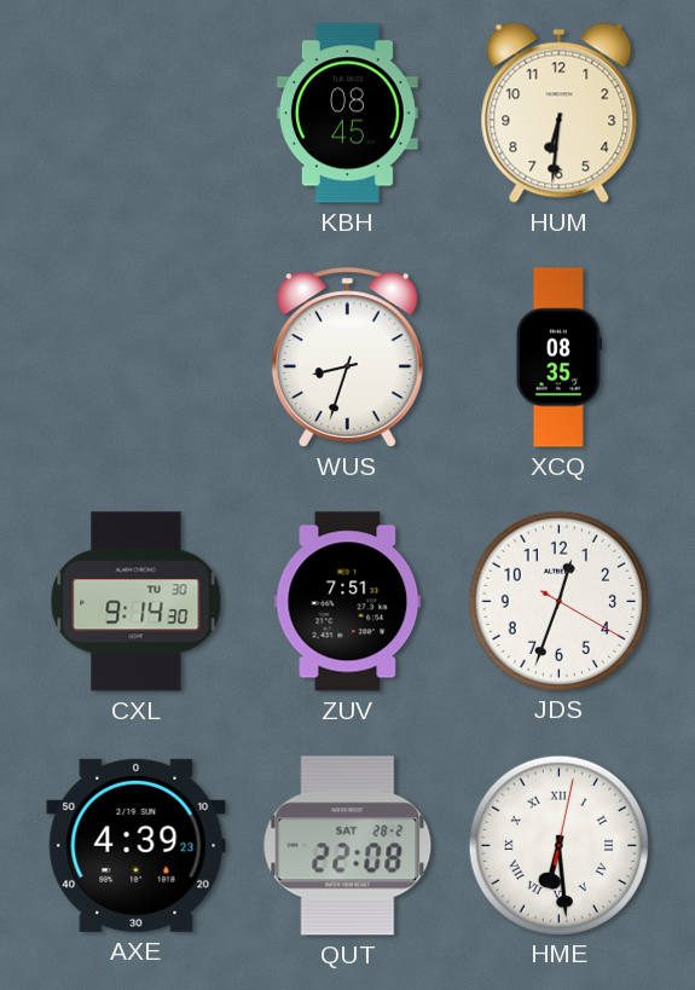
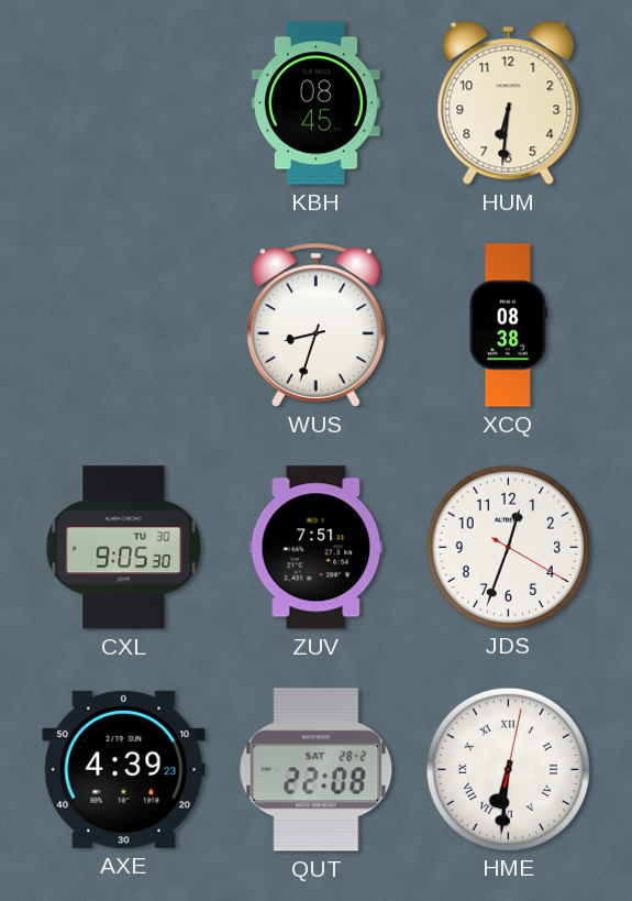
XCQ: 08:35 -> 08:38 (508, 326)
CXL: 9:14 -> 9:05 (124, 548)
HME: 6:29 -> 6:31 (508, 769)
